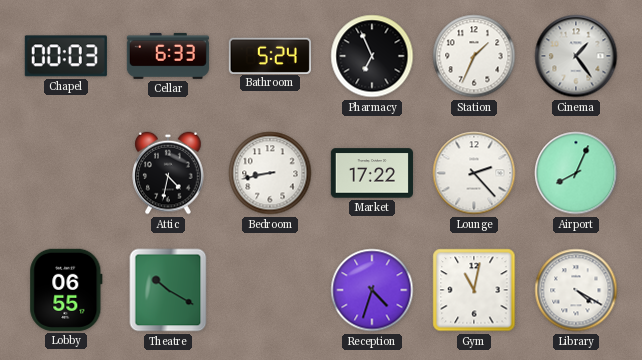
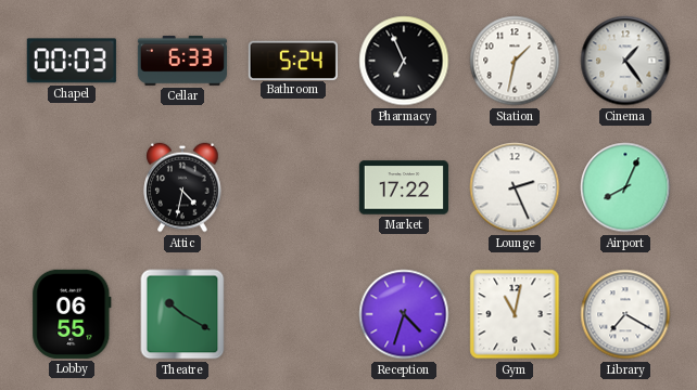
Station: 1:34 -> 1:32 (515, 61)
Bedroom: 8:43 -> none (270, 173)
Lounge: 2:23 -> 2:26 (515, 187)
Library: 4:20 -> 7:20 (625, 314)
